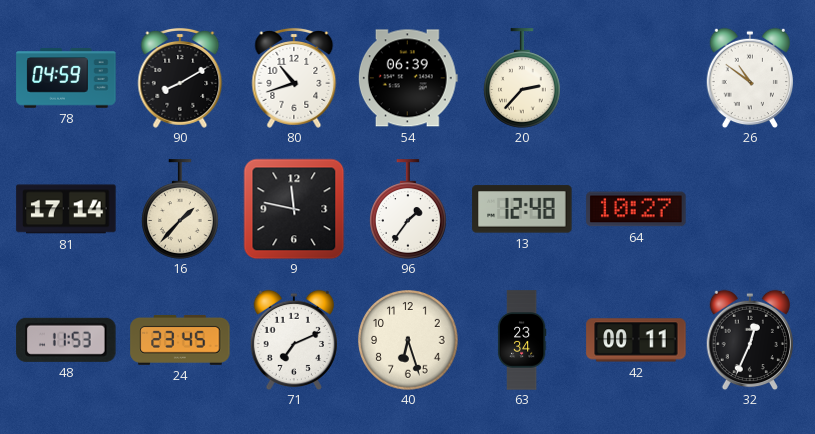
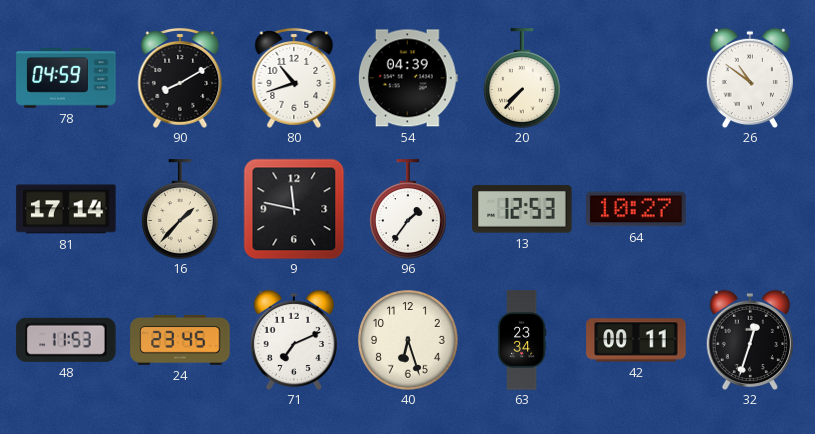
54: 06:39 -> 04:39 (408, 78)
20: 2:37 -> 7:37 (523, 78)
13: 12:48 -> 12:53 (522, 209)
32: 12:34 -> 12:33 (749, 340)
